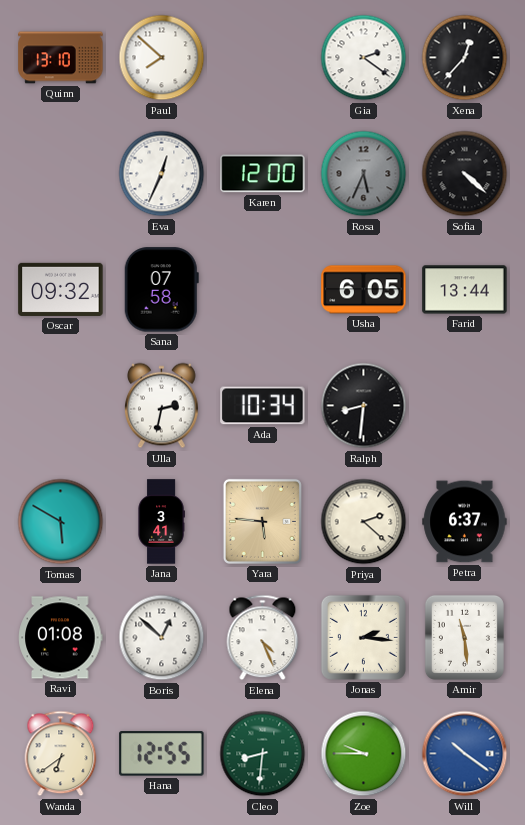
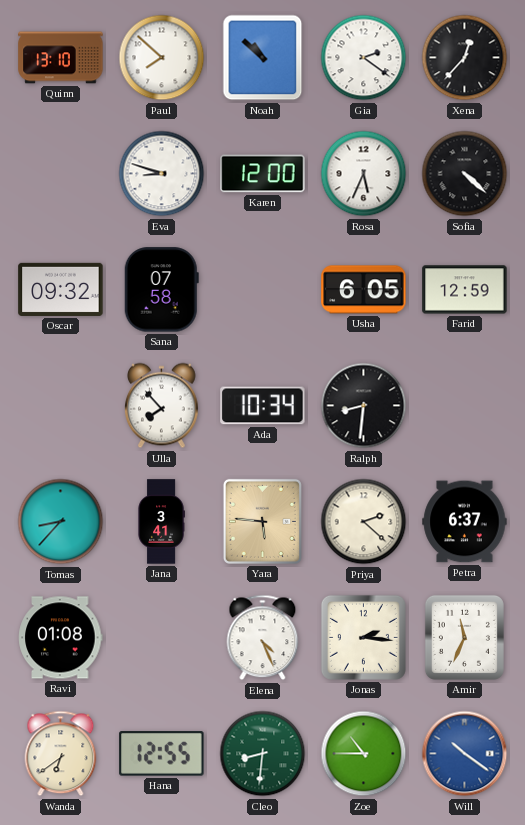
Noah: none -> 10:52 (263, 58)
Eva: 12:34 -> 8:48 (162, 174)
Rosa dial: grey -> white (364, 174)
Farid: 13:44 -> 12:59 (465, 290)
Ulla: 2:32 -> 7:53 (162, 406)
Tomas: 5:50 -> 8:37 (61, 522)
Boris: 12:52 -> none (162, 638)
Amir: 11:29 -> 11:34 (464, 637)
Zoe: 9:45 -> 10:45 (364, 754)
